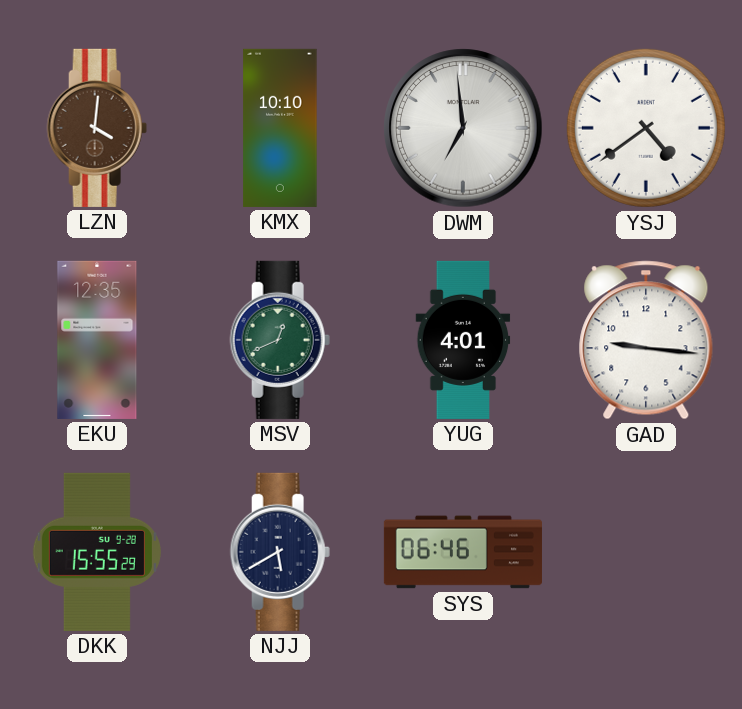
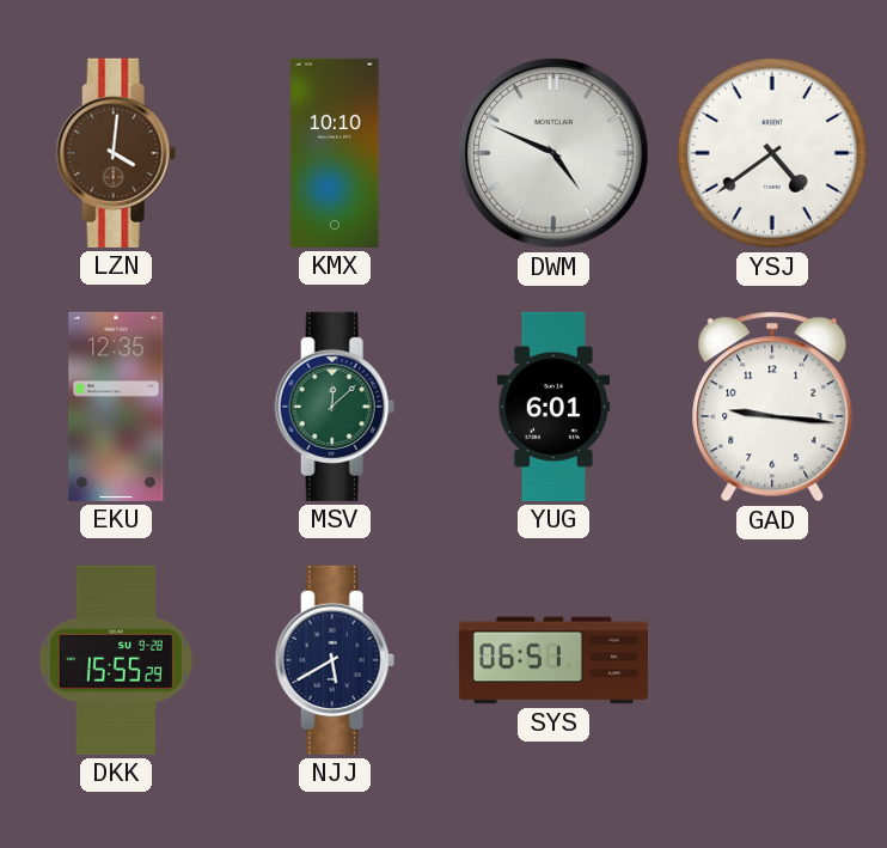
DWM: 6:59 -> 4:49 (553, 153)
MSV: 12:41 -> 12:08 (335, 407)
YUG: 4:01 -> 6:01 (553, 407)
SYS: 06:46 -> 06:51 (553, 660)
